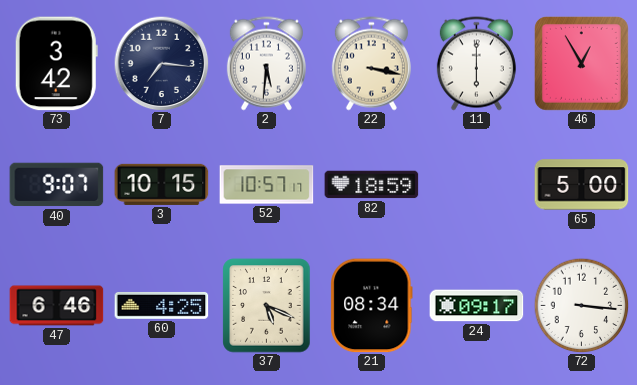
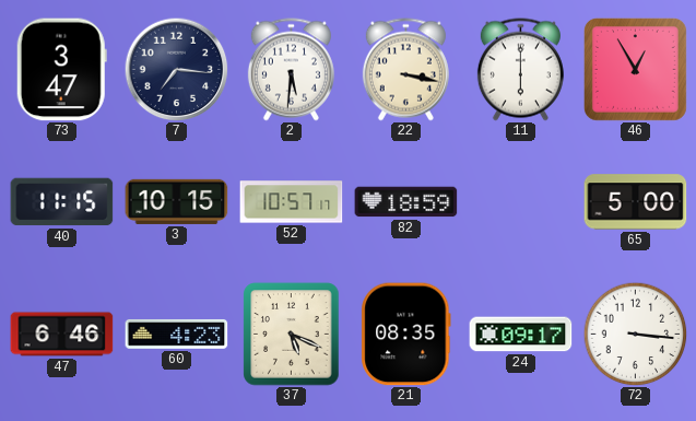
73: 3:42 -> 3:47 (61, 70)
40: 9:07 -> 11:15 (62, 202)
60: 4:25 -> 4:23 (177, 334)
21: 08:34 -> 08:35 (406, 335)
